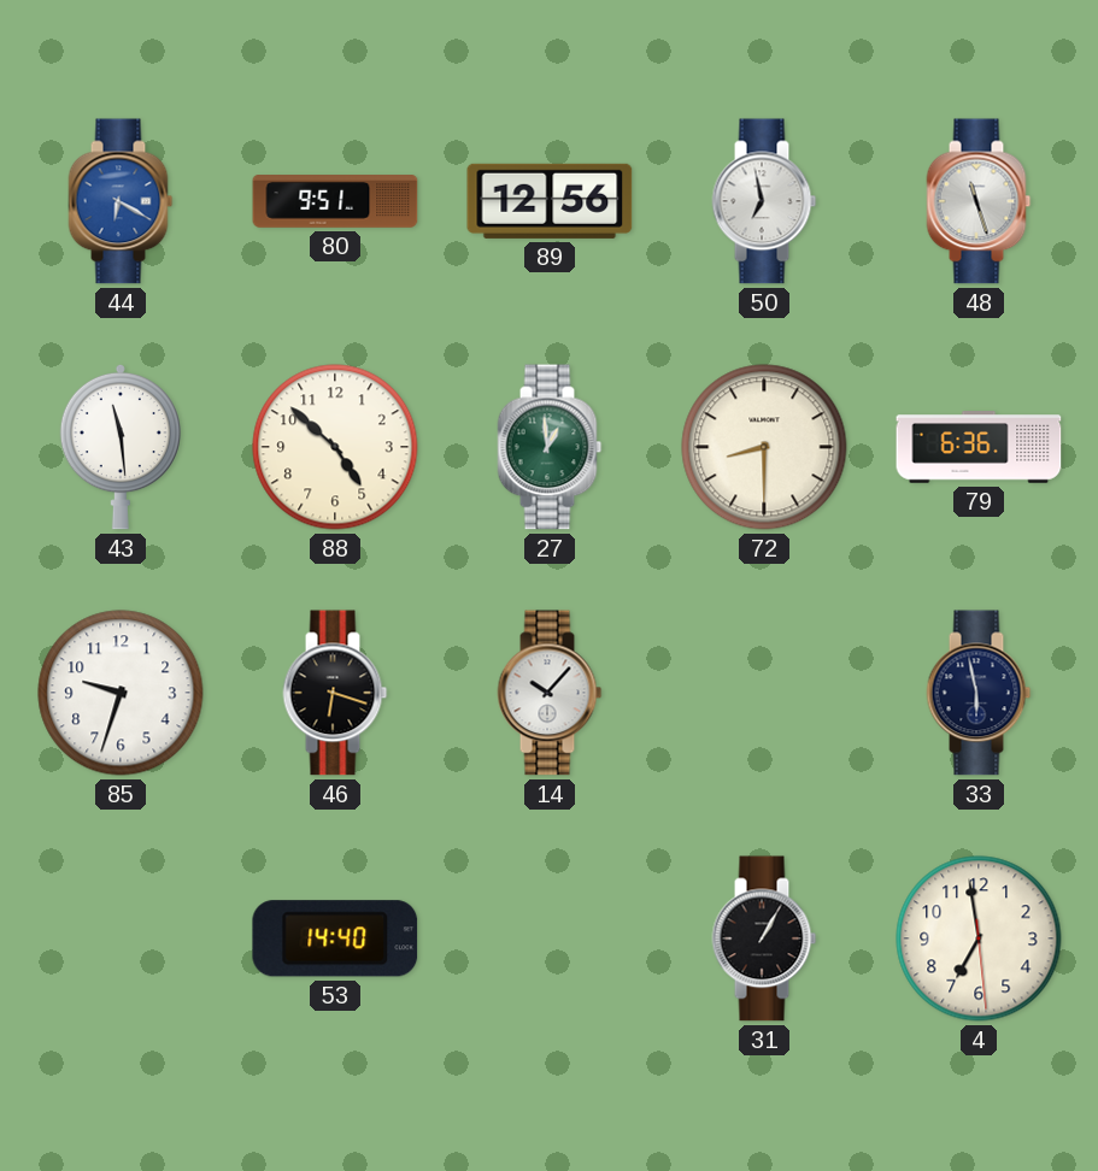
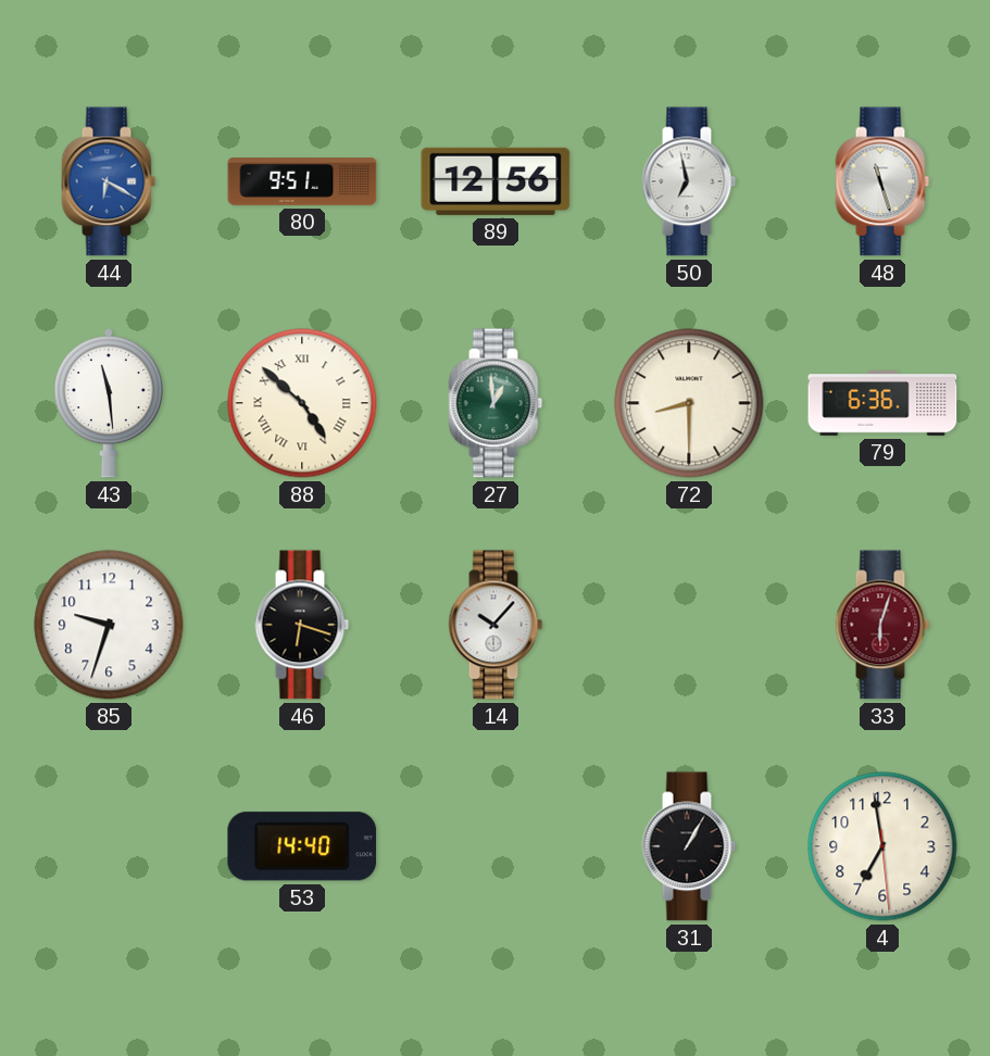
88 numerals: Arabic -> Roman (302, 403)
33: 5:58 -> 6:03 (882, 625)
33 dial: navy -> burgundy (882, 625)
